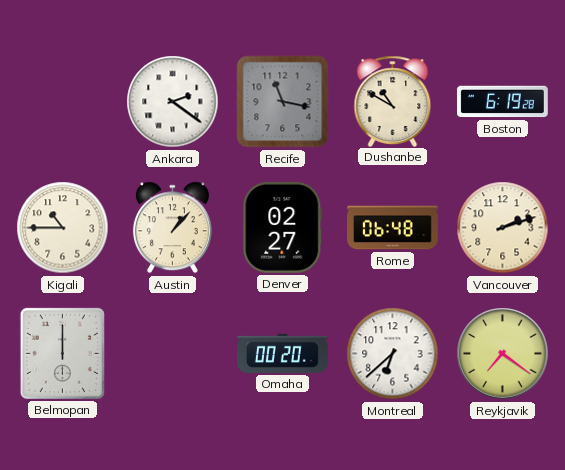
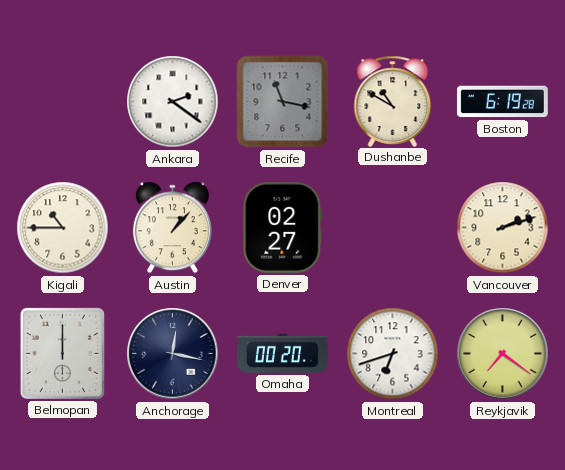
Rome: 06:48 -> none (393, 228)
Anchorage: none -> 12:17 (173, 354)
Montreal: 6:38 -> 6:42 (393, 354)
